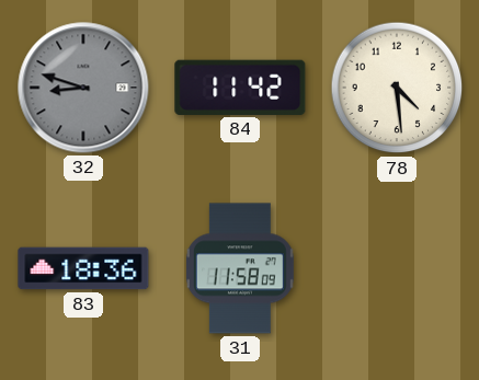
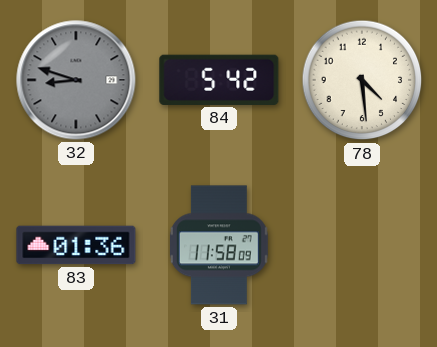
84: 11:42 -> 5:42 (219, 80)
83: 18:36 -> 01:36 (76, 245)
